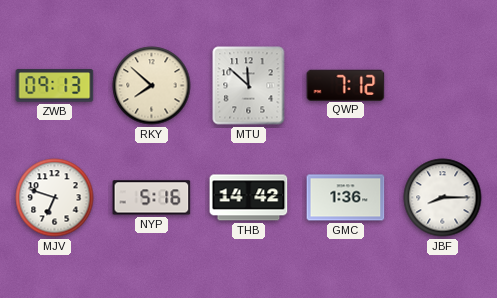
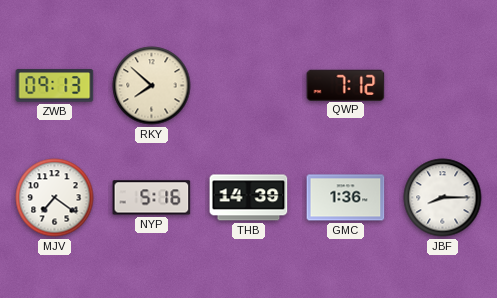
MTU: 11:52 -> none (249, 86)
MJV: 6:48 -> 7:21 (55, 198)
THB: 14:42 -> 14:39 (249, 198)
